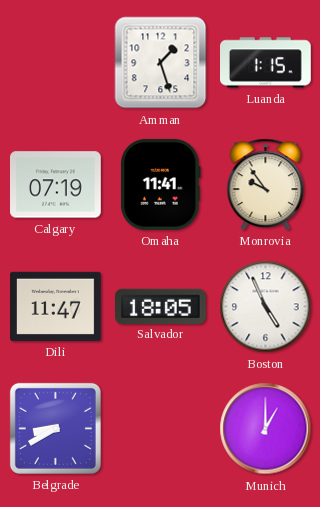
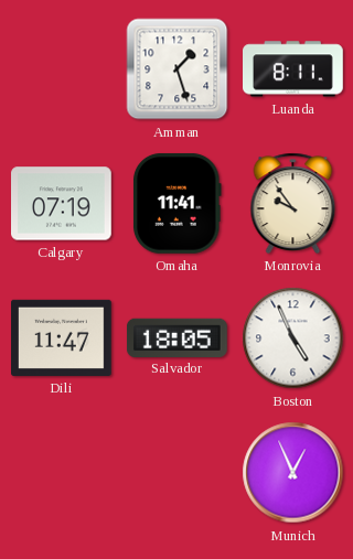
Luanda: 1:15 -> 8:11 (293, 69)
Belgrade: 8:40 -> none (55, 428)
Munich: 1:00 -> 12:56 (293, 473)
